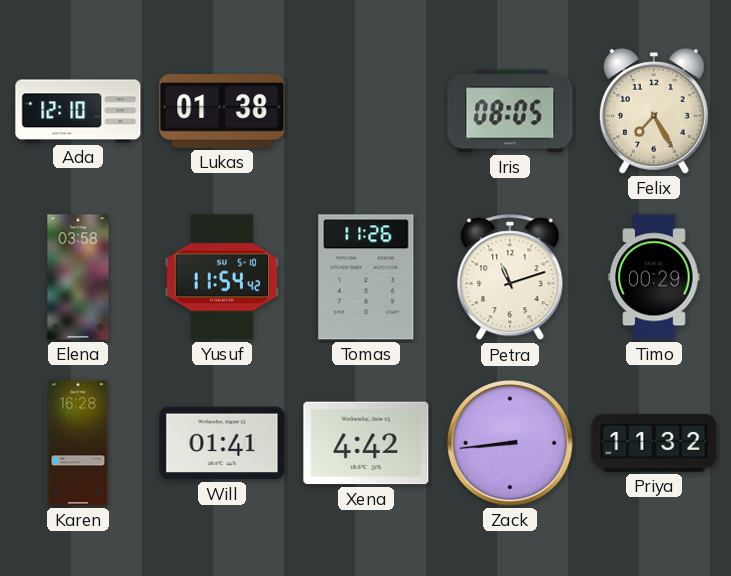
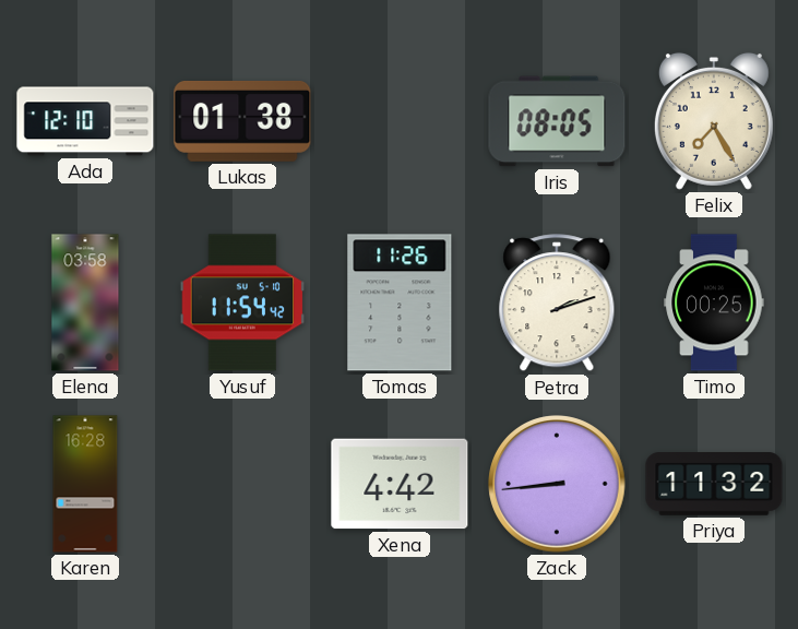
Petra: 11:12 -> 2:12 (557, 304)
Timo: 00:29 -> 00:25 (714, 302)
Will: 01:41 -> none (222, 443)
